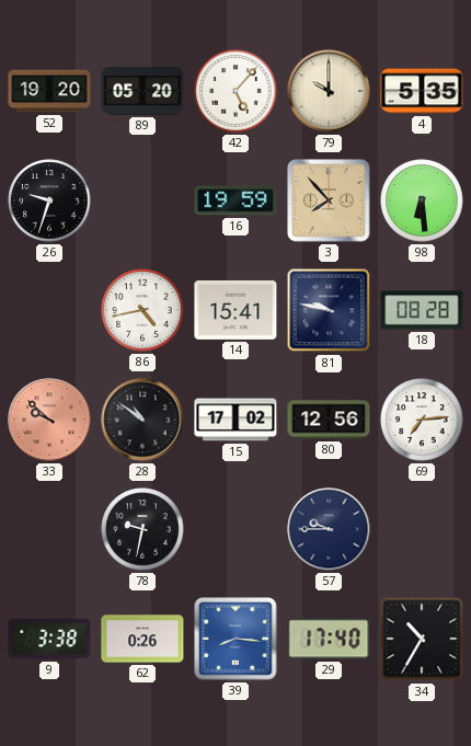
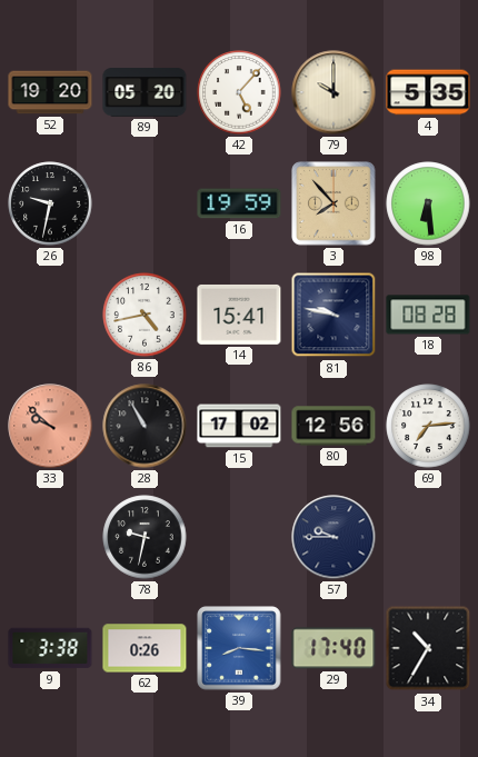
26: 9:33 -> 9:32 (50, 203)
28: 10:51 -> 10:55 (145, 426)
